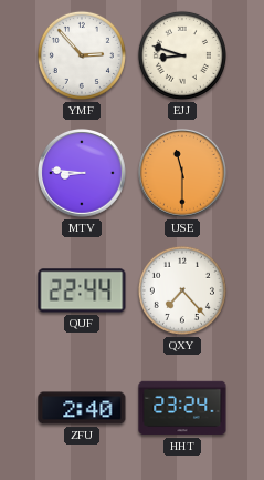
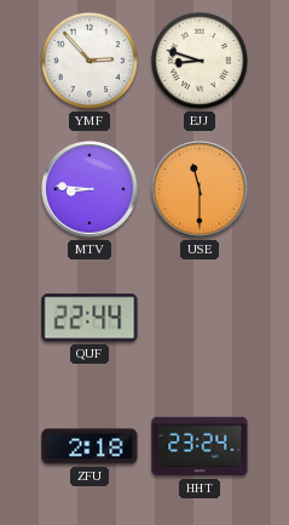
QXY: 7:23 -> none (182, 290)
ZFU: 2:40 -> 2:18 (89, 446)
